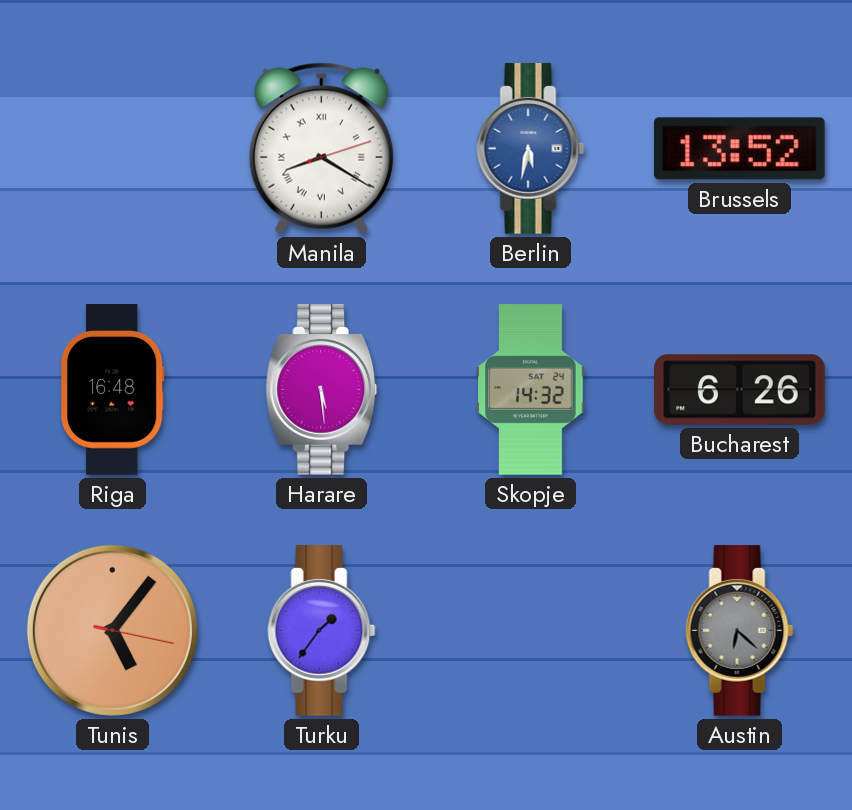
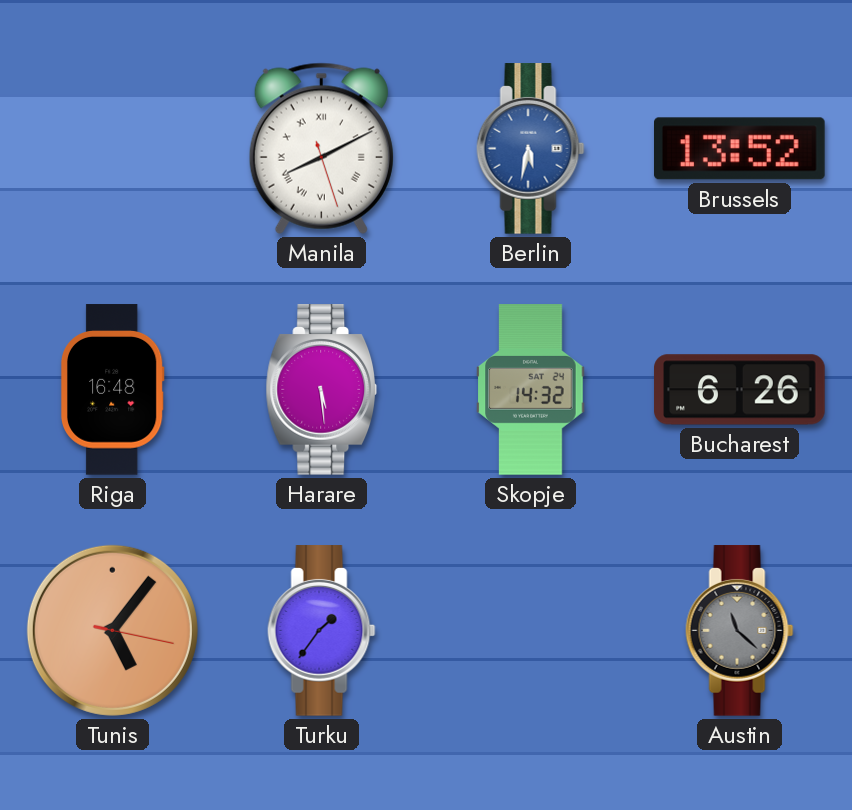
Manila: 8:20 -> 8:10 (321, 148)
Austin: 6:22 -> 11:22 (740, 631)
